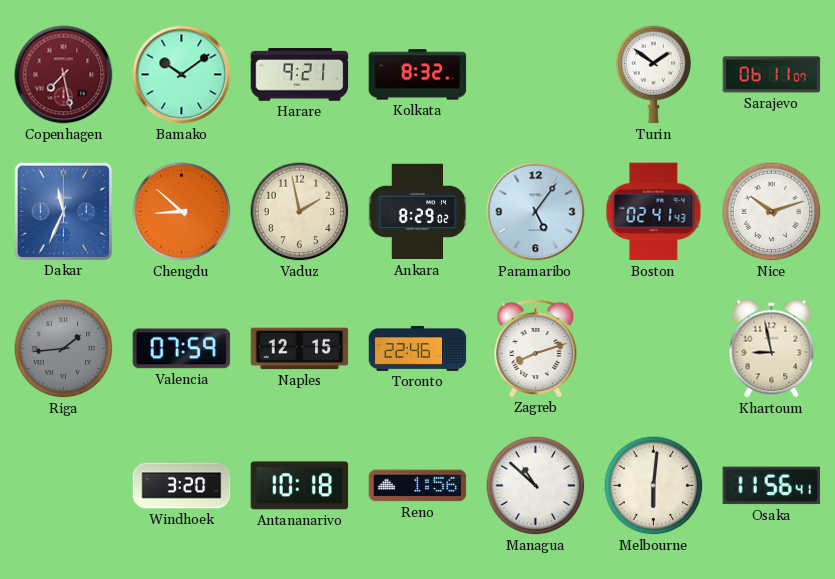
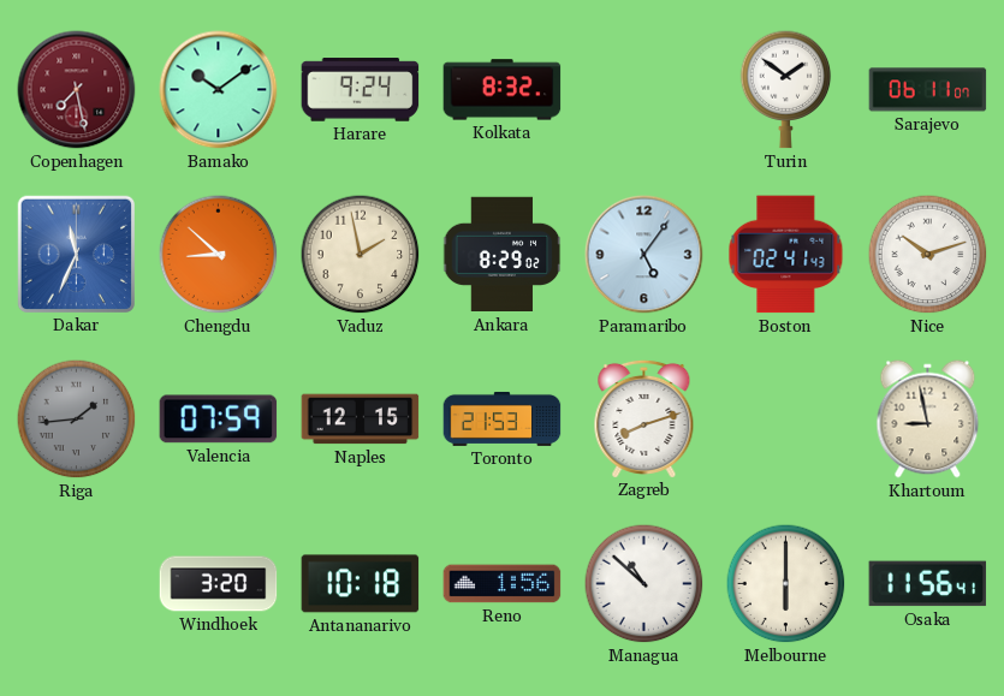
Harare: 9:21 -> 9:24 (361, 90)
Toronto: 22:46 -> 21:53 (503, 418)
Melbourne: 6:01 -> 6:00 (786, 584)
